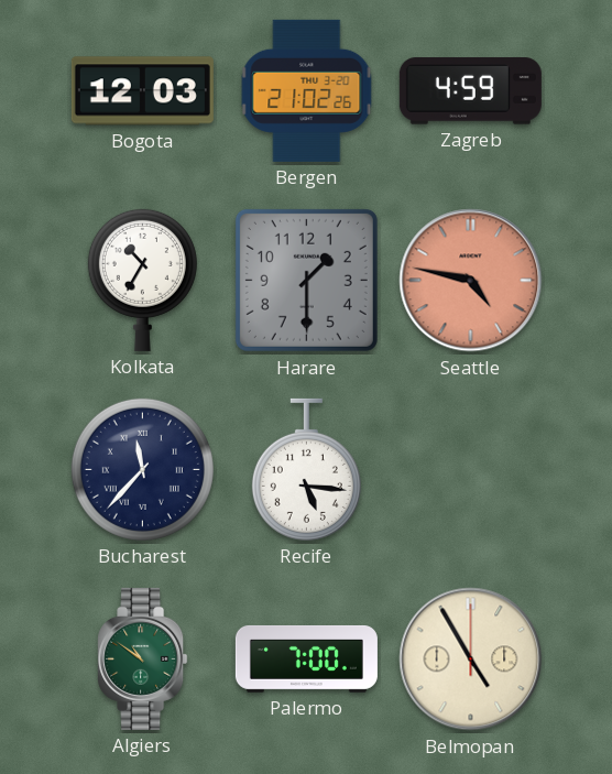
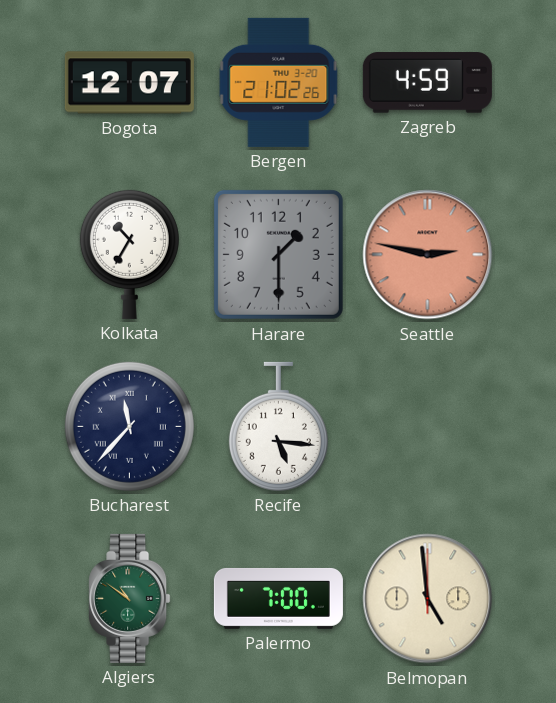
Bogota: 12:03 -> 12:07 (129, 83)
Seattle: 4:47 -> 2:47 (428, 255)
Belmopan: 4:55 -> 4:59 (428, 599)
